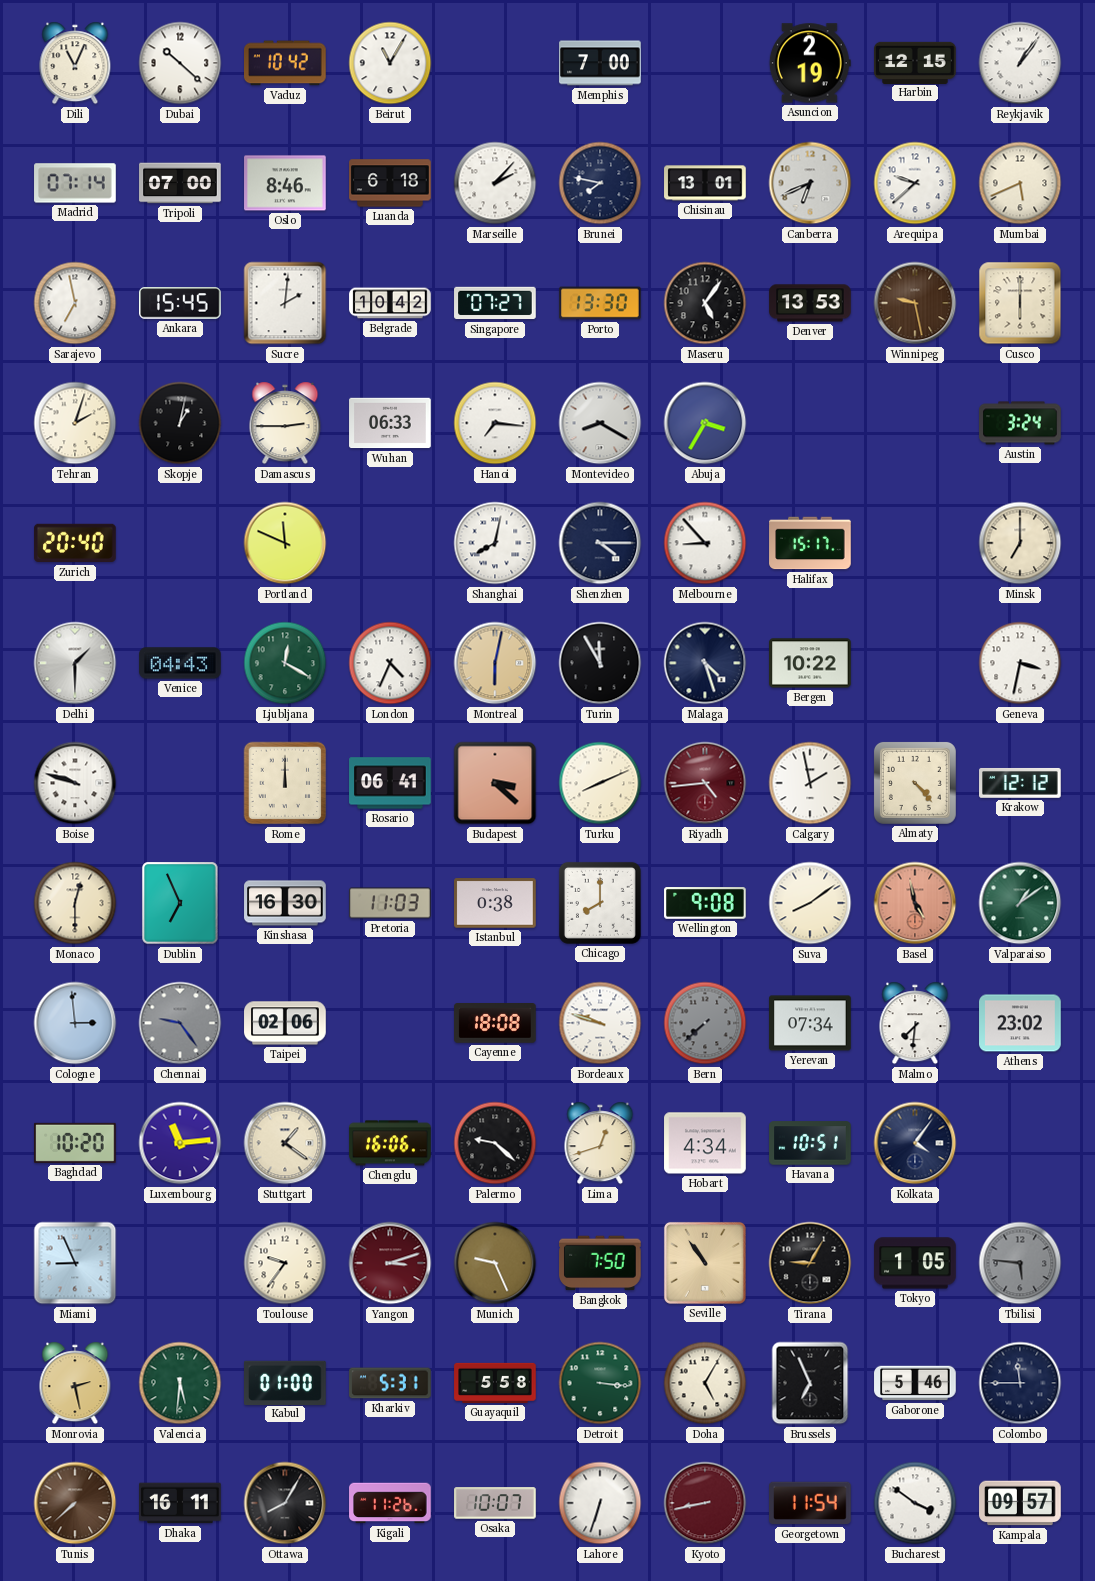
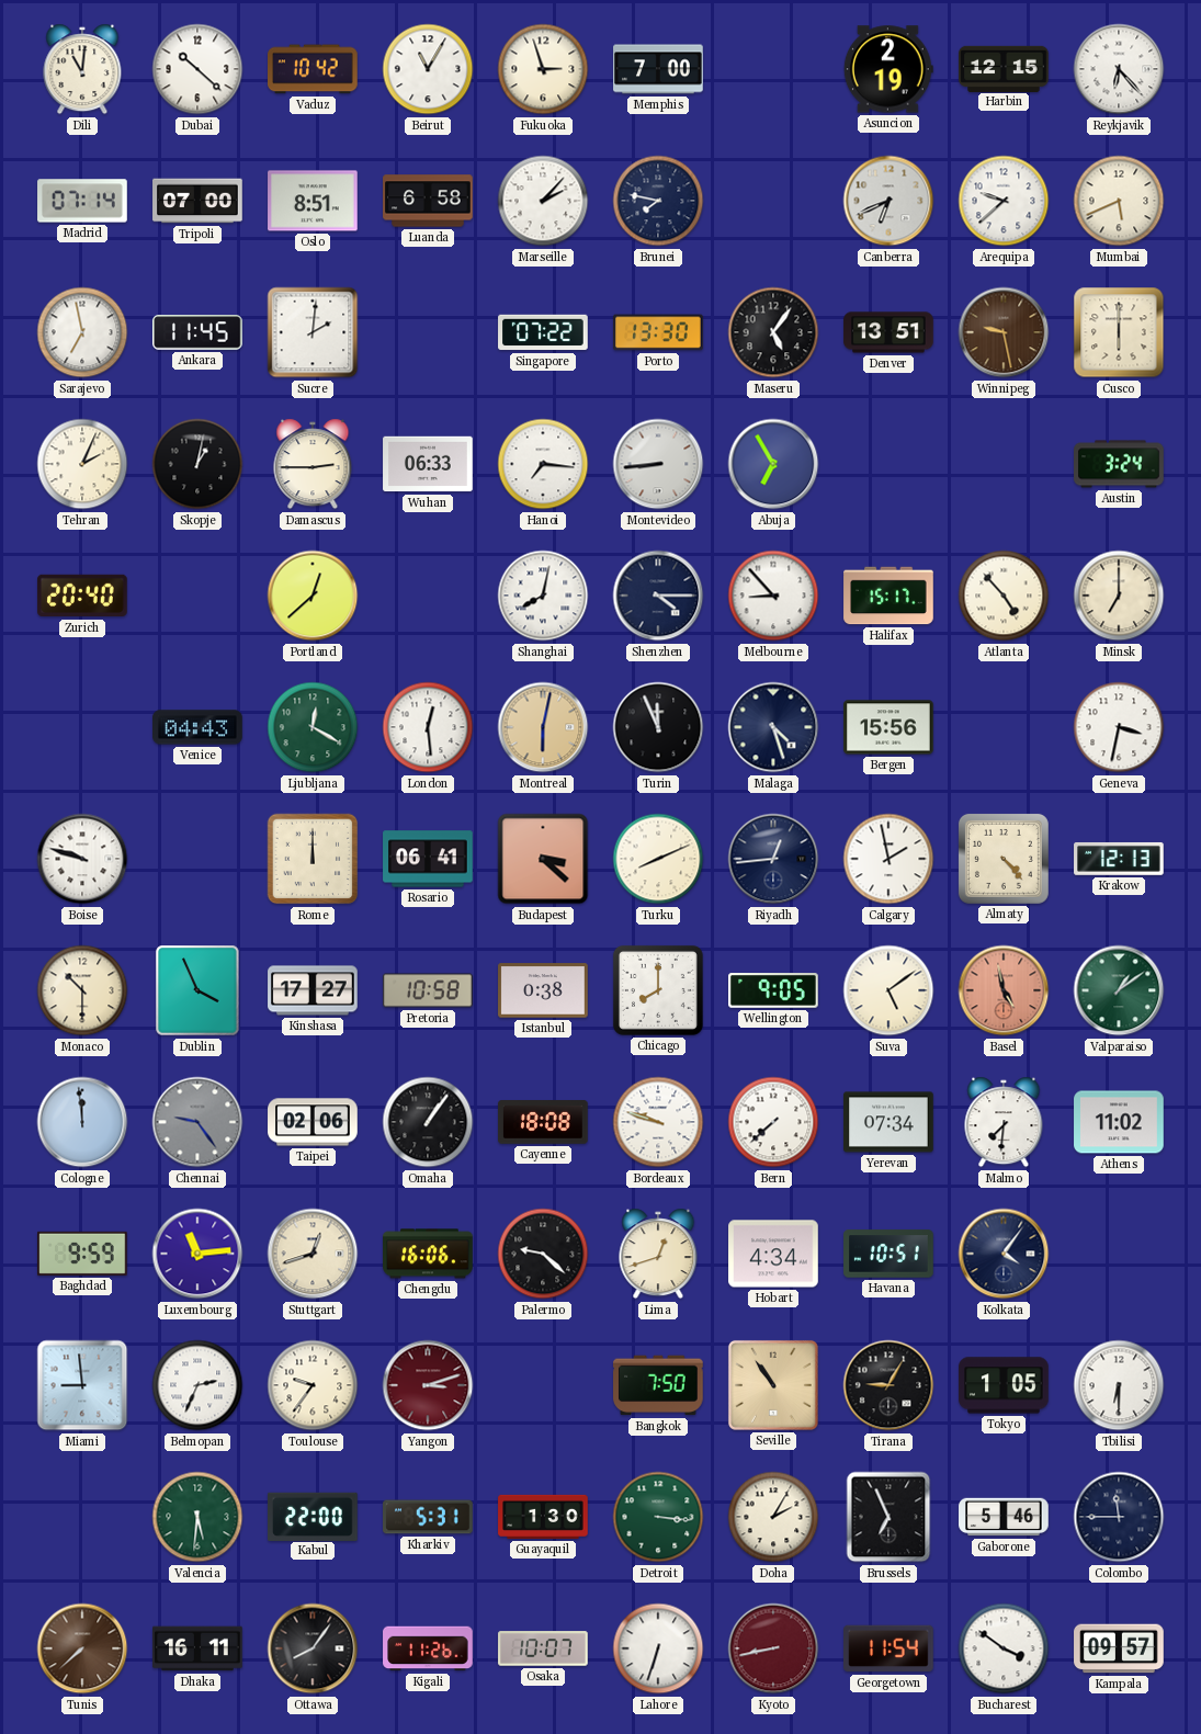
Dili: 11:04 -> 11:01 (82, 69)
Fukuoka: none -> 2:57 (543, 69)
Reykjavik: 1:06 -> 6:23 (1119, 69)
Oslo: 8:46 -> 8:51 (313, 201)
Luanda: 6:18 -> 6:58 (428, 201)
Chisinau: 13:01 -> none (705, 183)
Ankara: 15:45 -> 11:45 (199, 332)
Belgrade: 10:42 -> none (390, 303)
Singapore: 07:27 -> 07:22 (543, 332)
Denver: 13:53 -> 13:51 (888, 332)
Tehran: 2:03 -> 2:04 (82, 464)
Montevideo: 8:20 -> 8:44 (658, 464)
Abuja: 3:35 -> 6:55 (773, 464)
Portland: 11:49 -> 12:38 (313, 596)
Atlanta: none -> 4:53 (1004, 596)
Delhi: 1:30 -> none (75, 663)
London: 4:34 -> 12:29 (428, 727)
Turin: 11:55 -> 11:56 (658, 727)
Bergen: 10:22 -> 15:56 (888, 727)
Riyadh: 4:44 -> 12:44 (773, 859)
Riyadh dial: burgundy -> navy (773, 859)
Krakow: 12:12 -> 12:13 (1119, 859)
Monaco: 12:30 -> 10:30 (82, 990)
Dublin: 6:56 -> 3:56 (197, 990)
Kinshasa: 16:30 -> 17:27 (313, 990)
Pretoria: 11:03 -> 10:58 (428, 990)
Wellington: 9:08 -> 9:05 (773, 990)
Suva: 8:09 -> 5:09 (888, 990)
Cologne: 2:59 -> 11:59 (82, 1122)
Omaha: none -> 1:06 (428, 1122)
Bern dial: grey -> white (773, 1122)
Athens: 23:02 -> 11:02 (1119, 1122)
Baghdad: 10:20 -> 9:59 (82, 1254)
Stuttgart: 1:21 -> 12:42 (313, 1254)
Miami: 8:56 -> 8:59 (82, 1385)
Belmopan: none -> 2:34 (197, 1385)
Munich: 9:26 -> none (495, 1263)
Tbilisi: 5:46 -> 6:30 (1119, 1385)
Tbilisi dial: grey -> white (1119, 1385)
Monrovia: 2:28 -> none (75, 1383)
Kabul: 01:00 -> 22:00 (314, 1516)
Guayaquil: 5:58 -> 1:30 (543, 1517)
Doha: 5:05 -> 2:05 (773, 1517)
Ottawa: 8:05 -> 8:06 (313, 1648)
